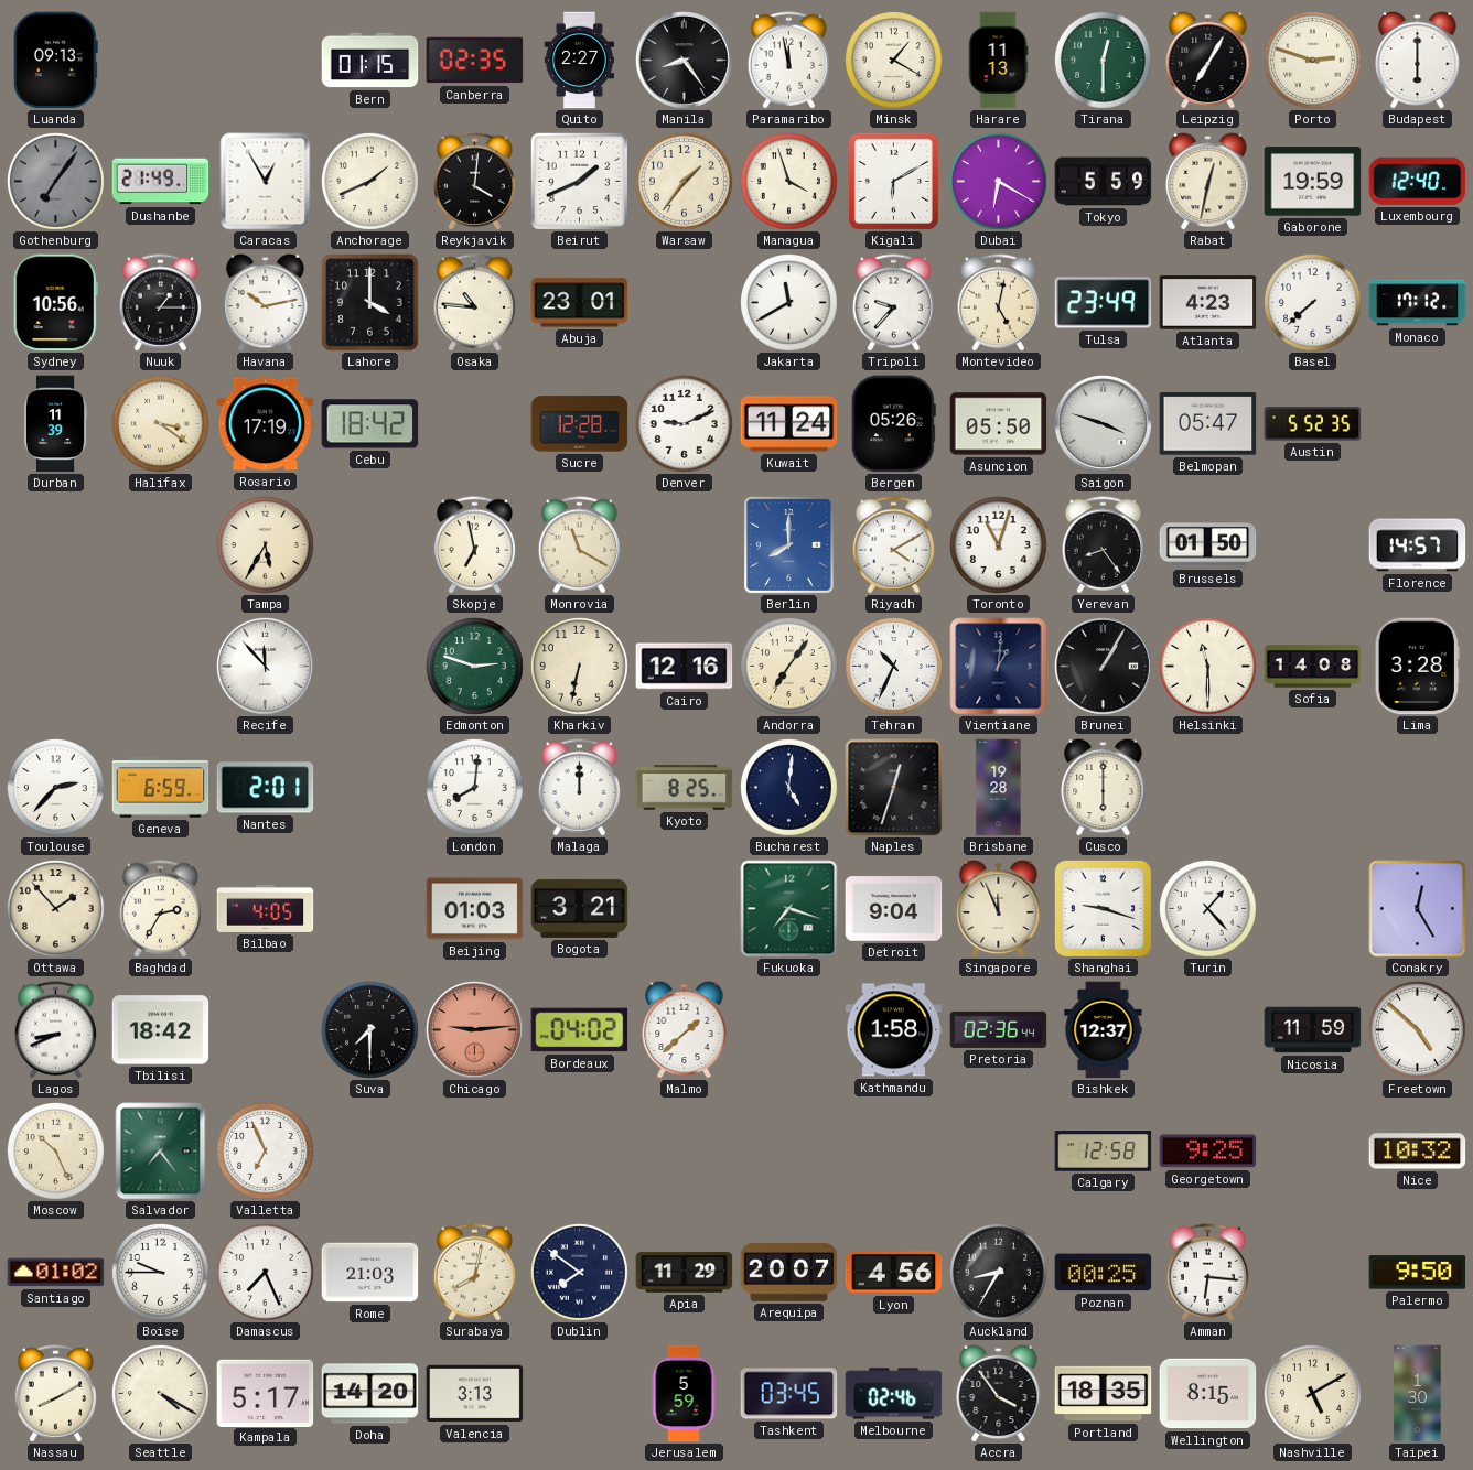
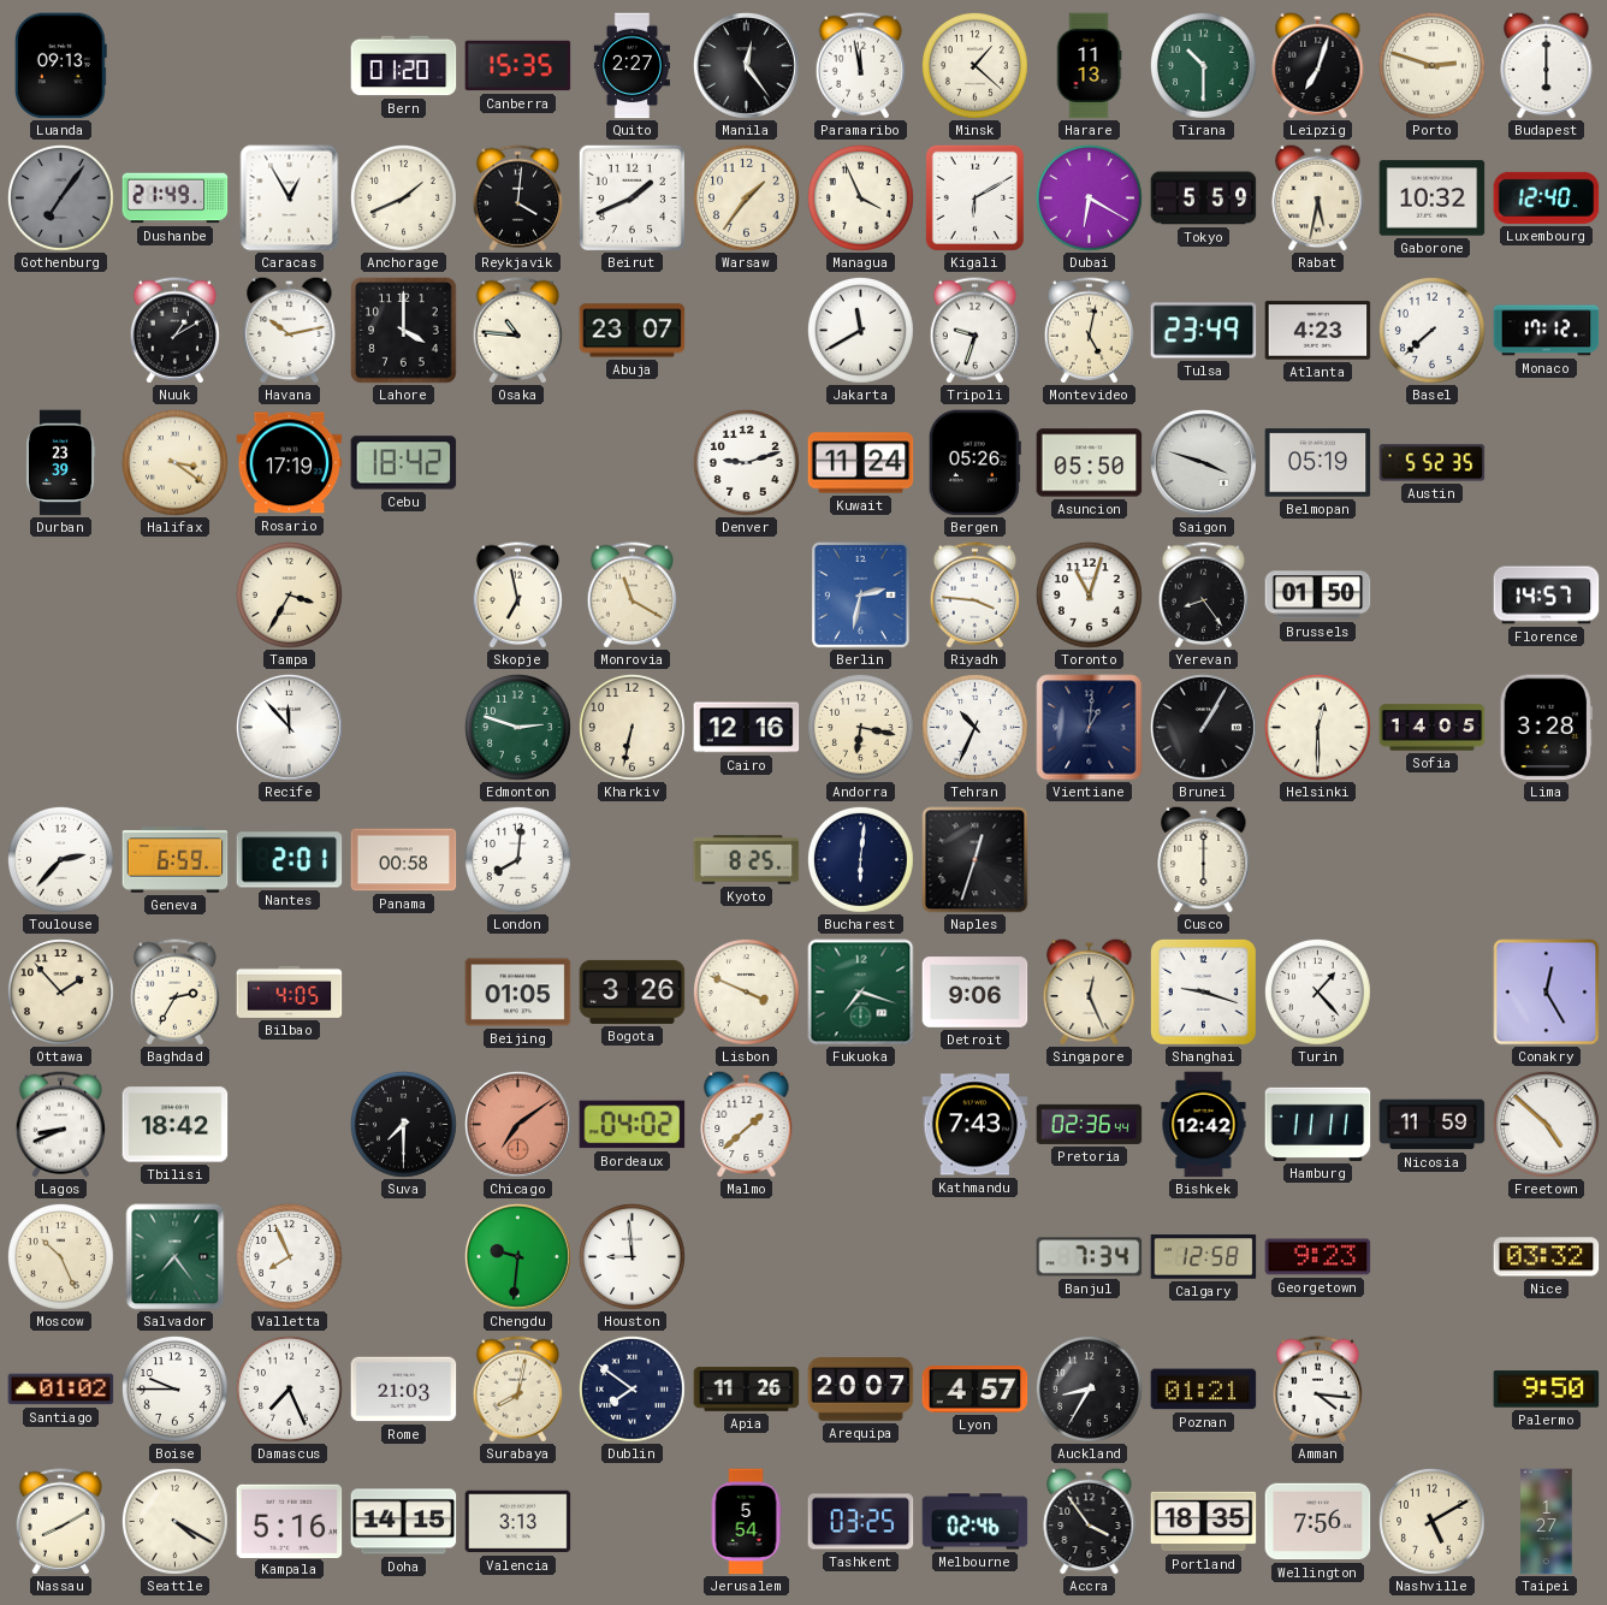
Bern: 01:15 -> 01:20 (404, 66)
Canberra: 02:35 -> 15:35 (518, 66)
Manila: 8:24 -> 12:24 (746, 65)
Minsk: 1:20 -> 1:22 (974, 65)
Tirana: 12:30 -> 10:30 (1203, 65)
Leipzig: 7:05 -> 7:03 (1318, 65)
Managua: 3:57 -> 3:56 (860, 197)
Rabat: 12:32 -> 5:32 (1318, 197)
Gaborone: 19:59 -> 10:32 (1433, 199)
Sydney: 10:56 -> none (55, 303)
Nuuk: 1:15 -> 1:10 (176, 331)
Abuja: 23:01 -> 23:07 (633, 331)
Tripoli: 9:37 -> 9:33 (976, 331)
Durban: 11:39 -> 23:39 (60, 463)
Sucre: 12:28 -> none (580, 424)
Denver: 9:11 -> 9:12 (746, 462)
Belmopan: 05:47 -> 05:19 (1318, 463)
Tampa: 5:35 -> 3:35 (289, 594)
Berlin: 8:00 -> 2:32 (860, 594)
Riyadh: 4:10 -> 3:46 (976, 596)
Andorra: 7:06 -> 6:17 (860, 727)
Helsinki: 11:30 -> 12:30 (1317, 727)
Sofia: 14:08 -> 14:05 (1433, 728)
Panama: none -> 00:58 (404, 860)
Malaga: 12:00 -> none (580, 788)
Bucharest: 5:01 -> 6:01 (860, 859)
Brisbane: 19:28 -> none (999, 788)
Beijing: 01:03 -> 01:05 (518, 993)
Bogota: 3:21 -> 3:26 (633, 991)
Lisbon: none -> 3:49 (746, 991)
Detroit: 9:04 -> 9:06 (976, 993)
Singapore: 11:56 -> 12:26 (1090, 991)
Chicago: 9:14 -> 7:09 (517, 1124)
Kathmandu: 1:58 -> 7:43 (976, 1125)
Bishkek: 12:37 -> 12:42 (1204, 1125)
Hamburg: none -> 11:11 (1318, 1124)
Valletta: 6:56 -> 7:56 (289, 1256)
Chengdu: none -> 9:31 (517, 1256)
Houston: none -> 8:59 (631, 1256)
Banjul: none -> 7:34 (1090, 1257)
Georgetown: 9:25 -> 9:23 (1318, 1257)
Nice: 10:32 -> 03:32 (1547, 1257)
Apia: 11:29 -> 11:26 (747, 1390)
Lyon: 4:56 -> 4:57 (976, 1390)
Poznan: 00:25 -> 01:21 (1204, 1390)
Amman: 6:16 -> 4:16 (1318, 1390)
Kampala: 5:17 -> 5:16 (290, 1521)
Doha: 14:20 -> 14:15 (404, 1522)
Jerusalem: 5:59 -> 5:54 (746, 1522)
Tashkent: 03:45 -> 03:25 (861, 1522)
Wellington: 8:15 -> 7:56 (1318, 1522)
Taipei: 1:30 -> 1:27 (1547, 1522)
